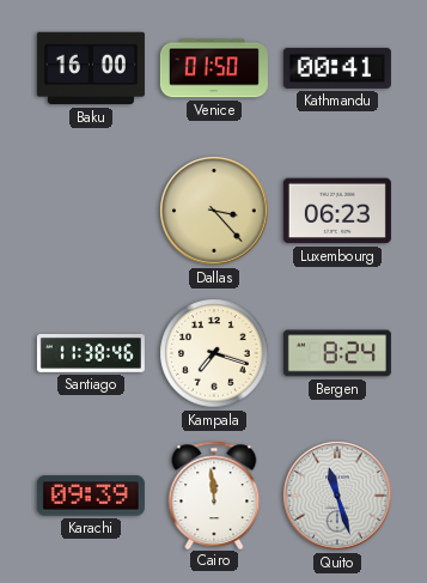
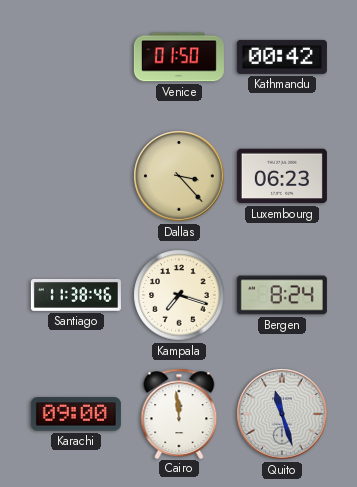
Baku: 16:00 -> none (91, 68)
Kathmandu: 00:41 -> 00:42 (282, 57)
Karachi: 09:39 -> 09:00 (76, 414)
